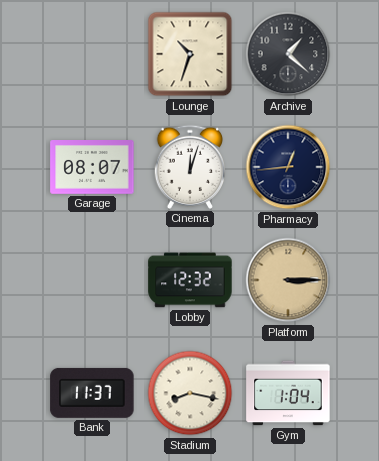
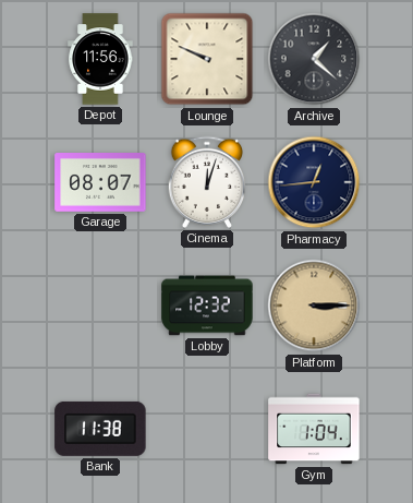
Depot: none -> 11:56 (100, 59)
Lounge: 10:33 -> 9:49 (207, 59)
Bank: 11:37 -> 11:38 (100, 429)
Stadium: 8:17 -> none (190, 393)
